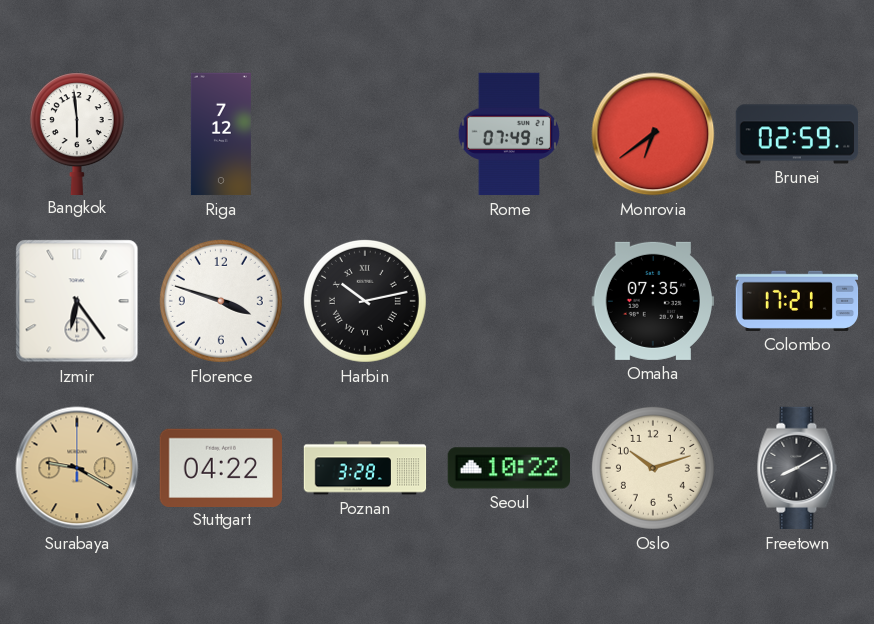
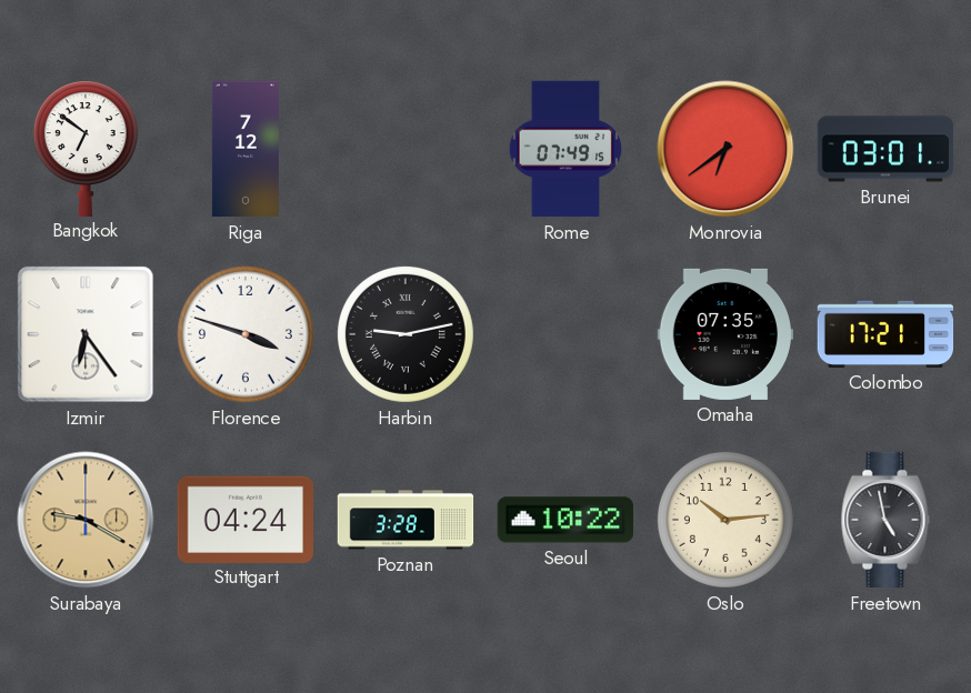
Bangkok: 5:59 -> 6:51 (86, 148)
Brunei: 02:59 -> 03:01 (885, 149)
Harbin: 10:13 -> 9:13 (406, 334)
Stuttgart: 04:22 -> 04:24 (244, 519)
Oslo: 10:12 -> 10:14 (725, 520)
Freetown: 8:10 -> 4:58 (885, 520)
